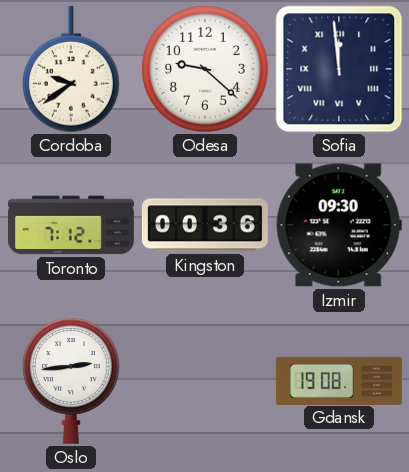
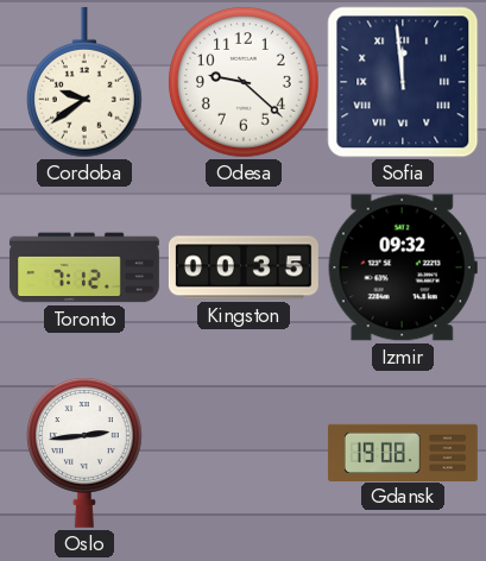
Kingston: 00:36 -> 00:35 (244, 267)
Izmir: 09:30 -> 09:32 (403, 267)
